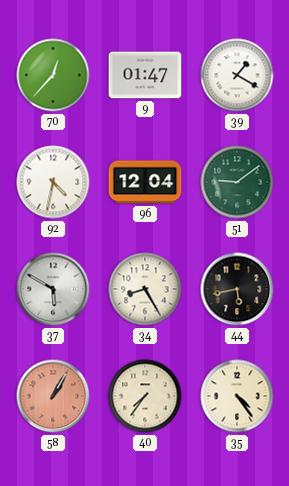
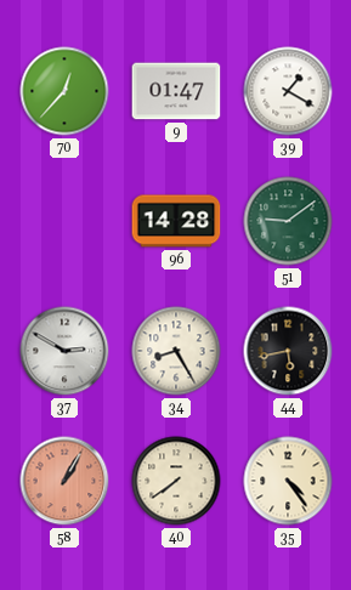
92: 4:32 -> none (53, 182)
96: 12:04 -> 14:28 (176, 221)
37: 5:50 -> 2:50 (64, 351)
40: 7:36 -> 7:39 (176, 481)
